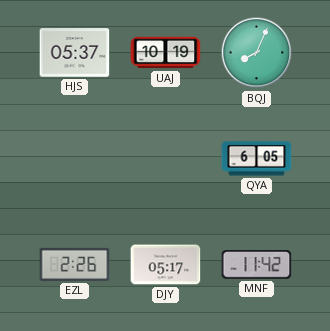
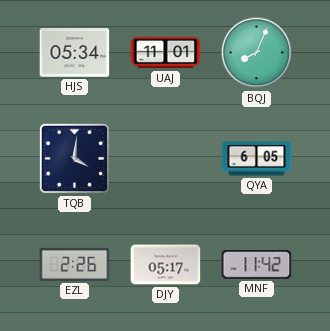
HJS: 05:37 -> 05:34 (75, 53)
UAJ: 10:19 -> 11:01 (166, 53)
TQB: none -> 4:01 (74, 158)
